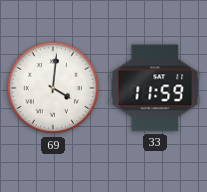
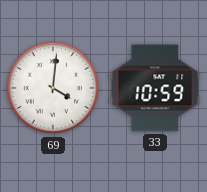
33: 11:59 -> 10:59 (155, 88)
